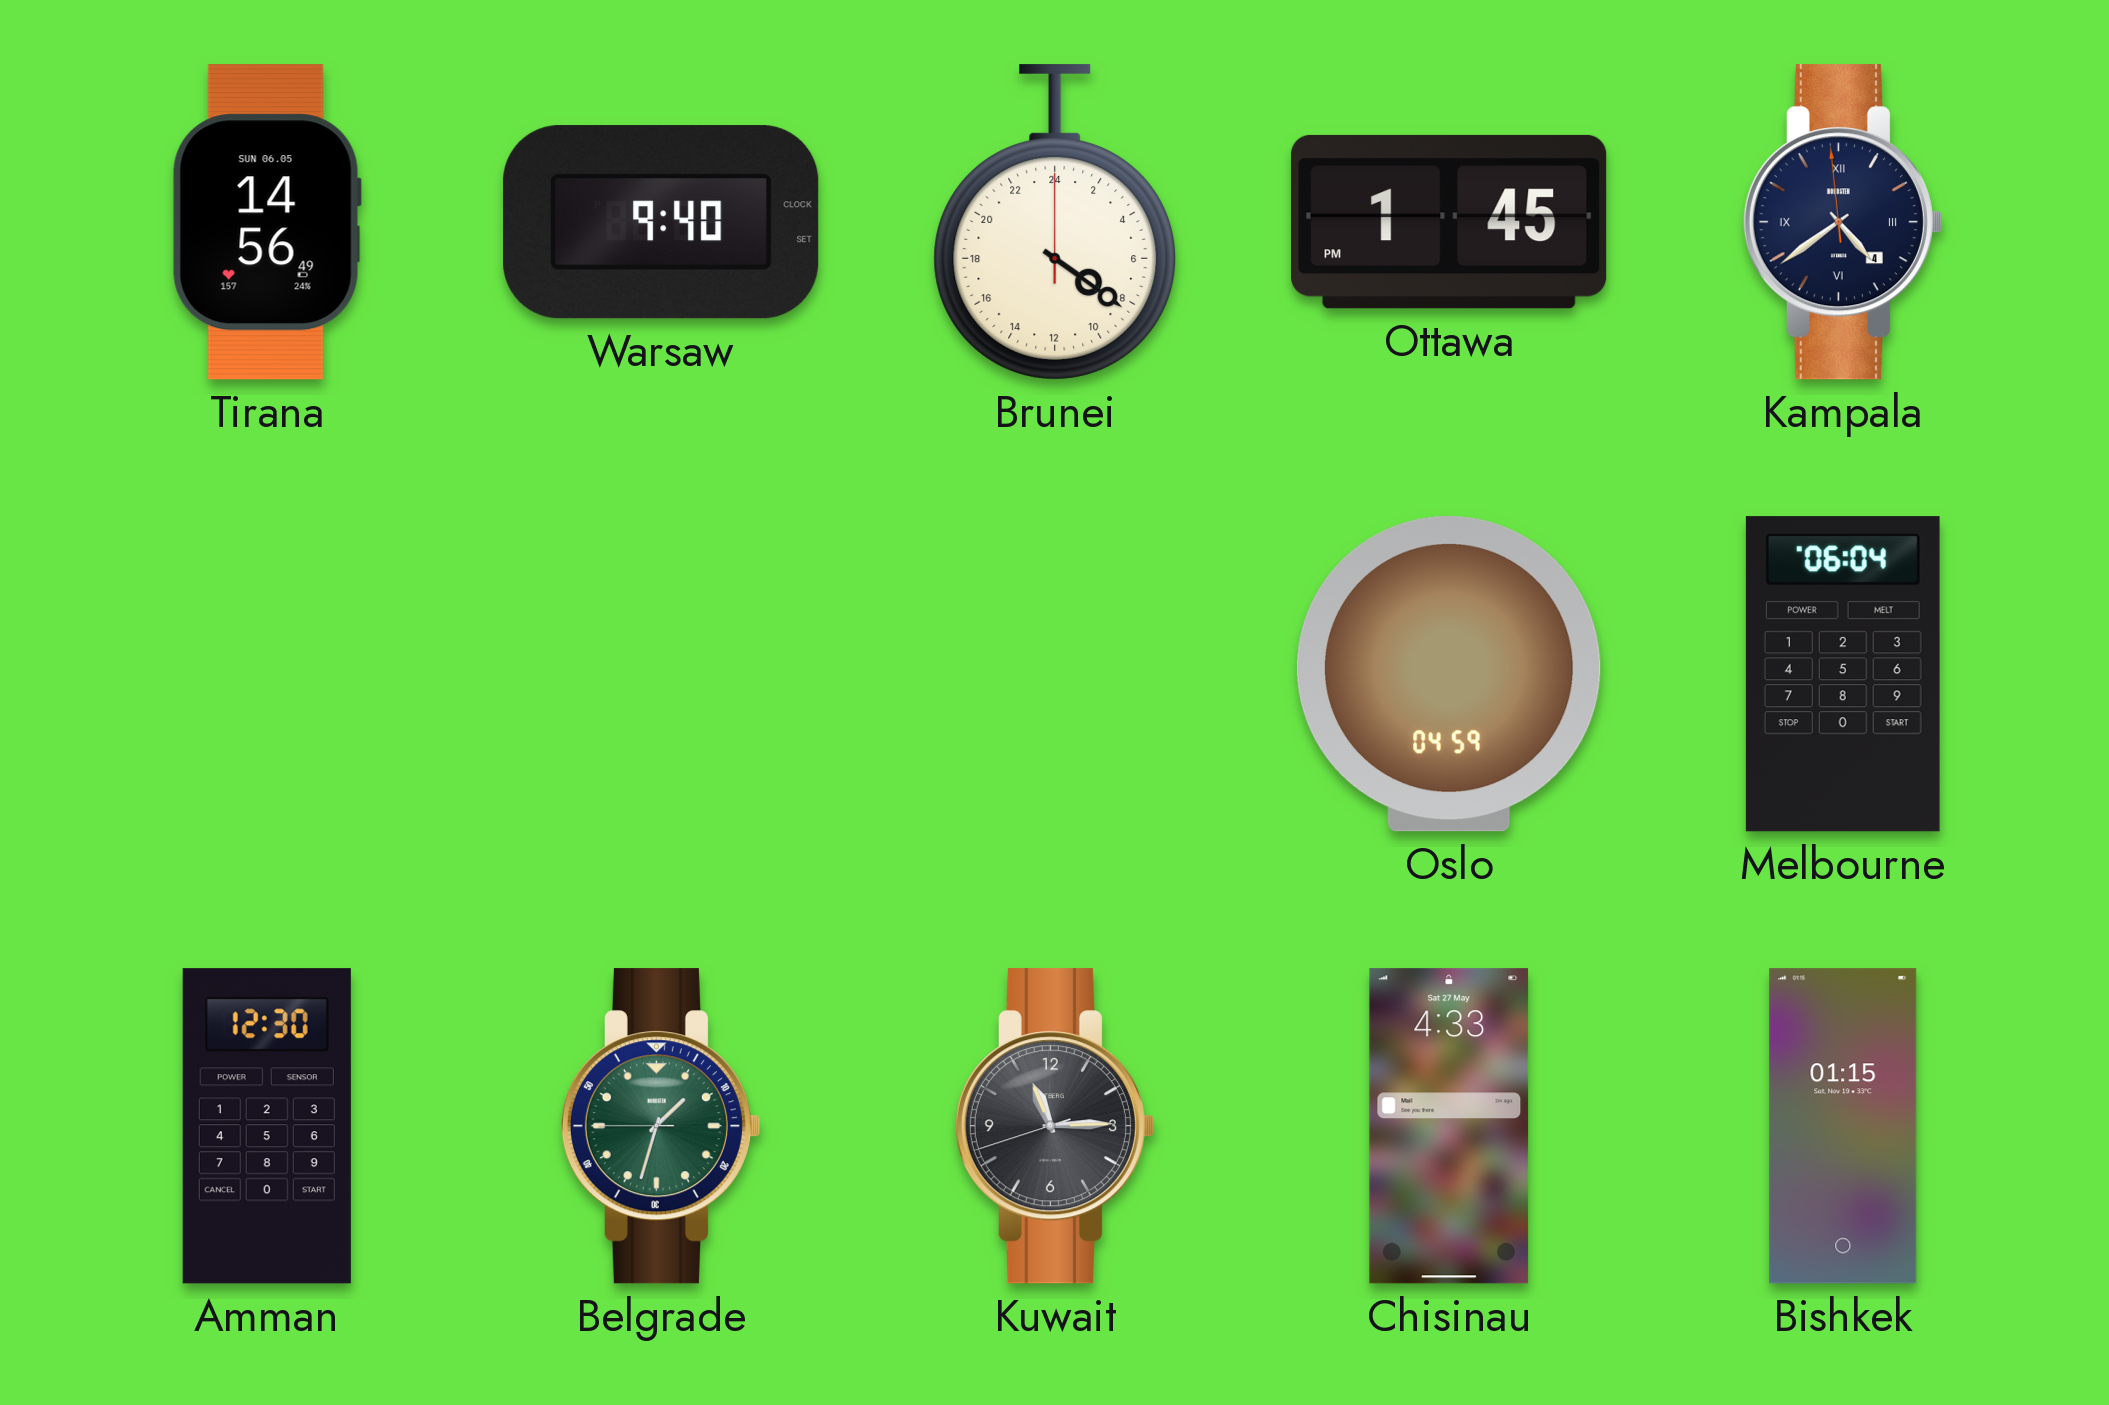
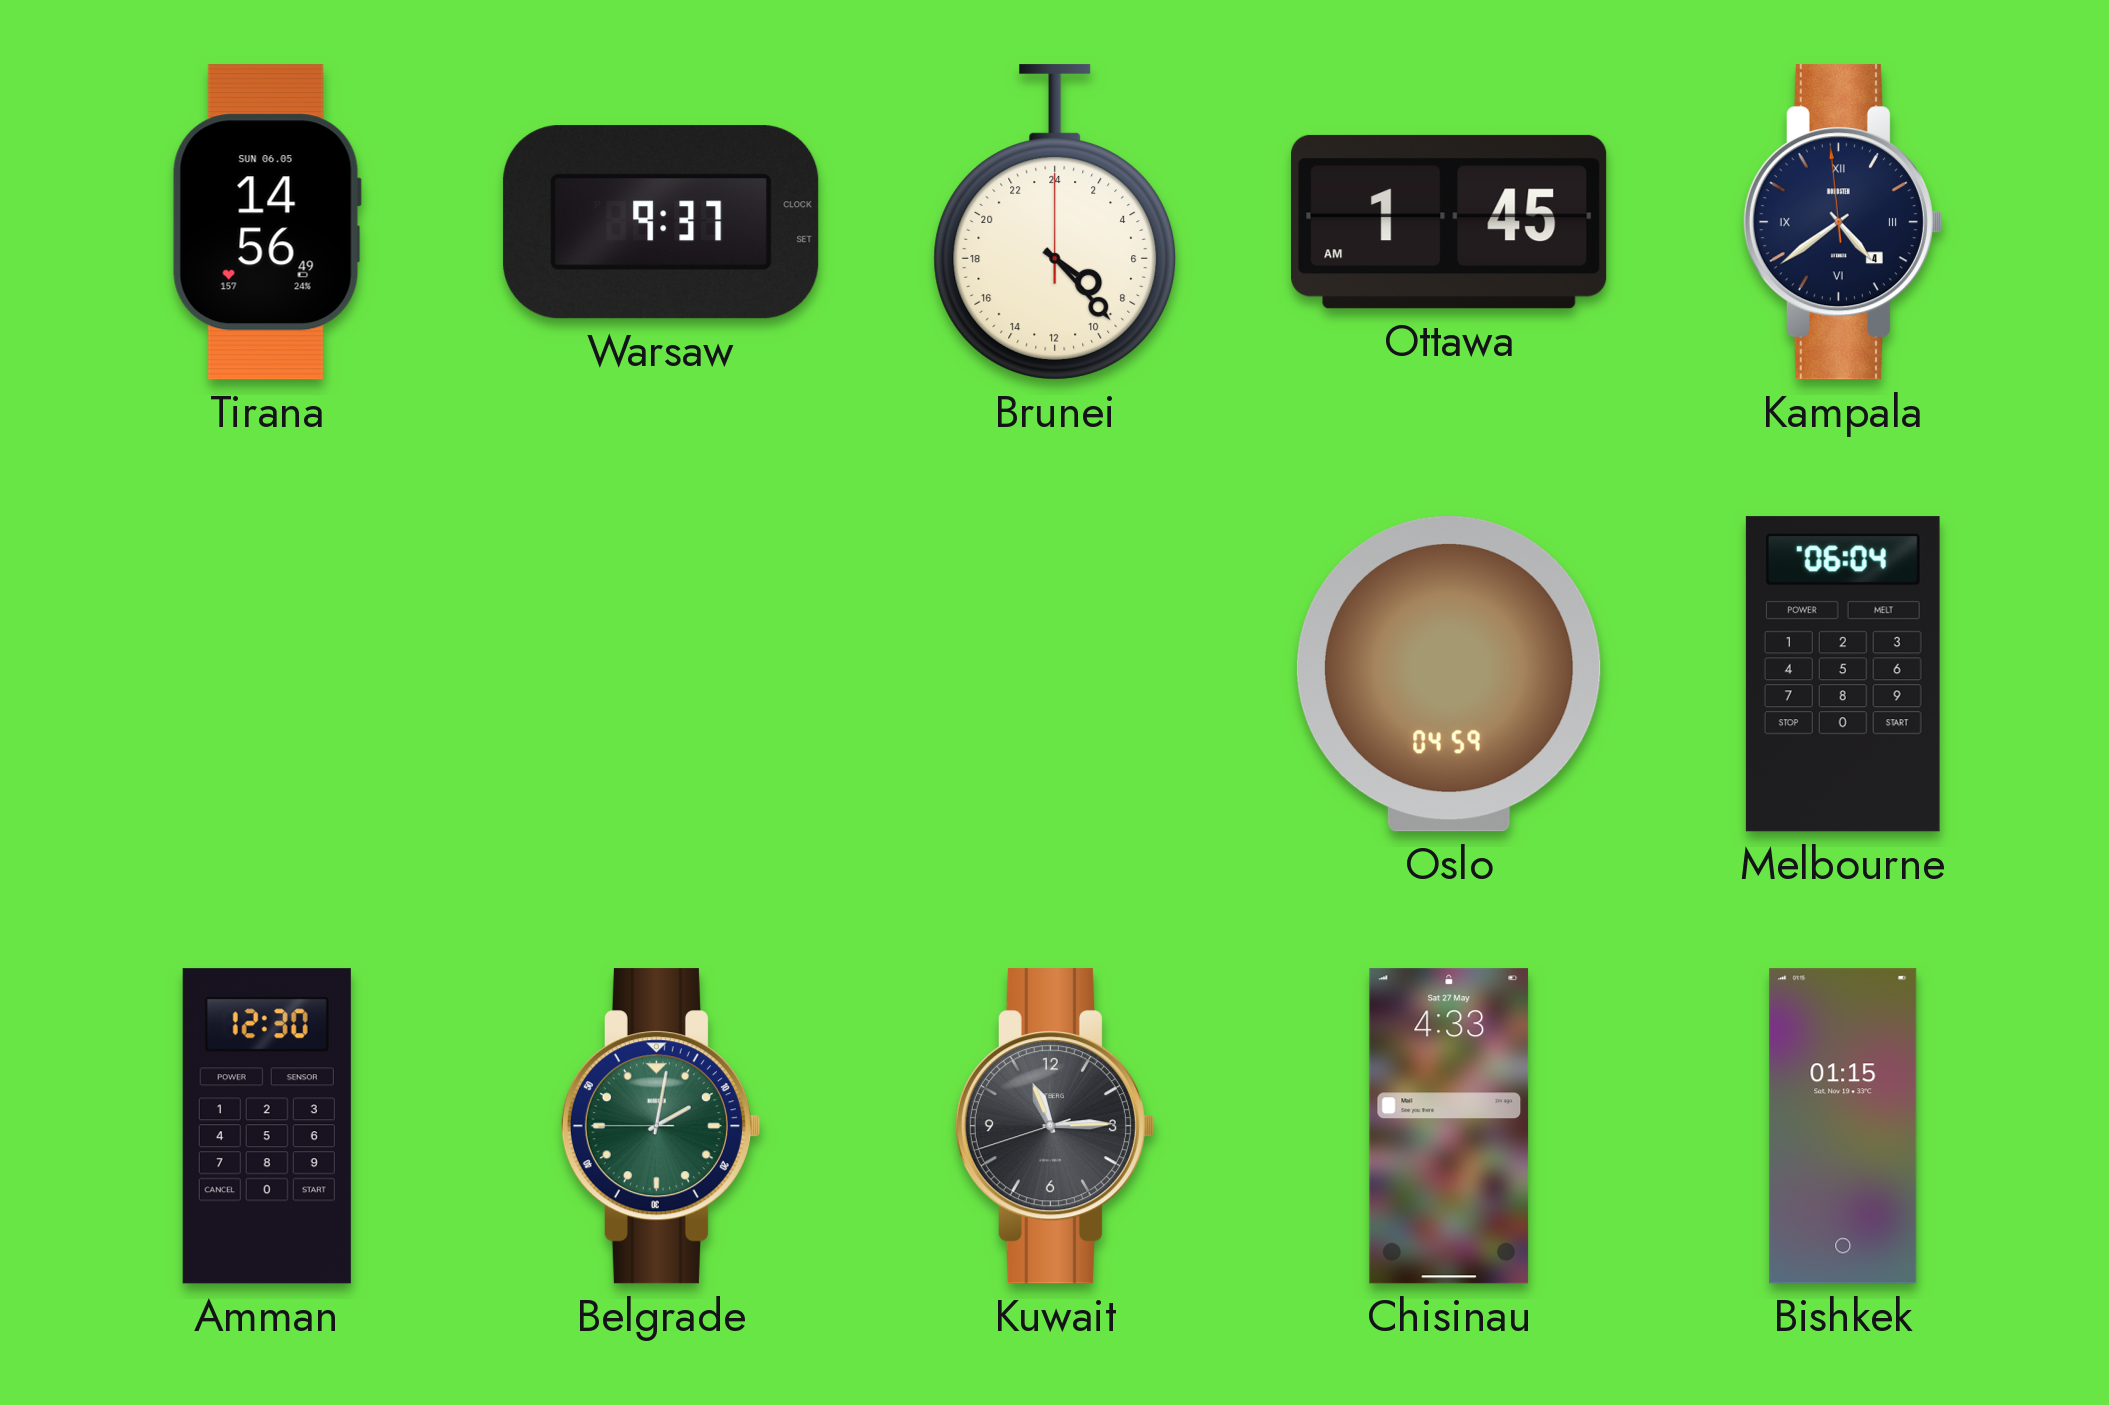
Warsaw: 9:40 -> 9:37 (661, 222)
Brunei: 8:21 -> 8:23 (1055, 222)
Ottawa: 1:45 PM -> 1:45 AM (1450, 222)
Belgrade: 1:32 -> 2:01 (660, 1126)
